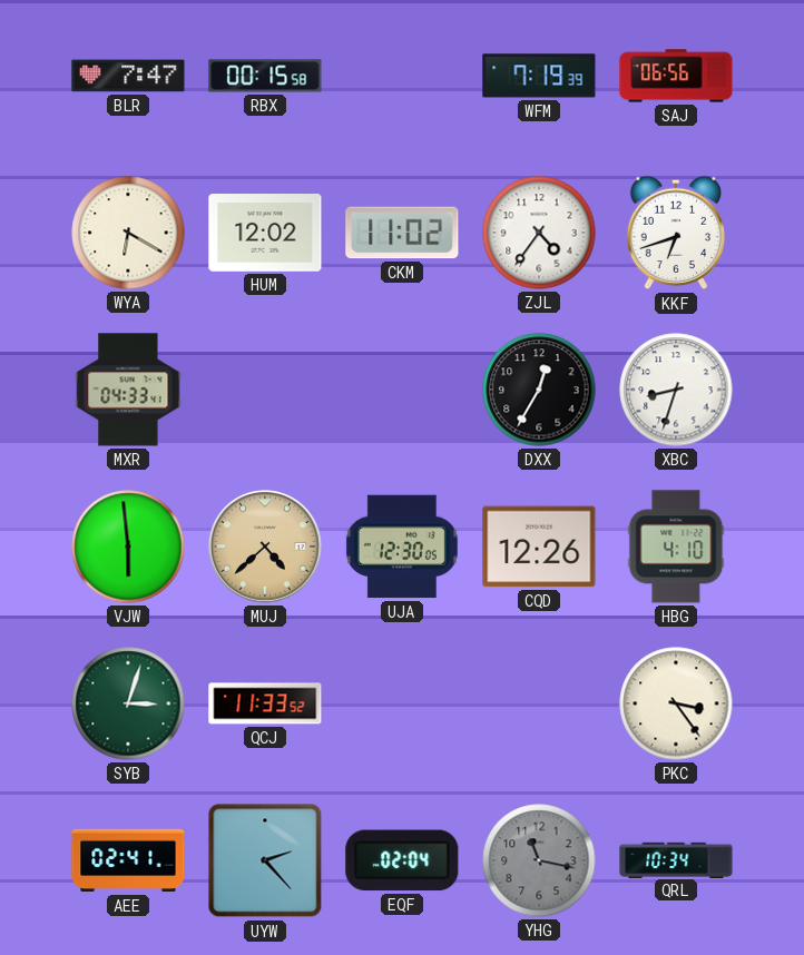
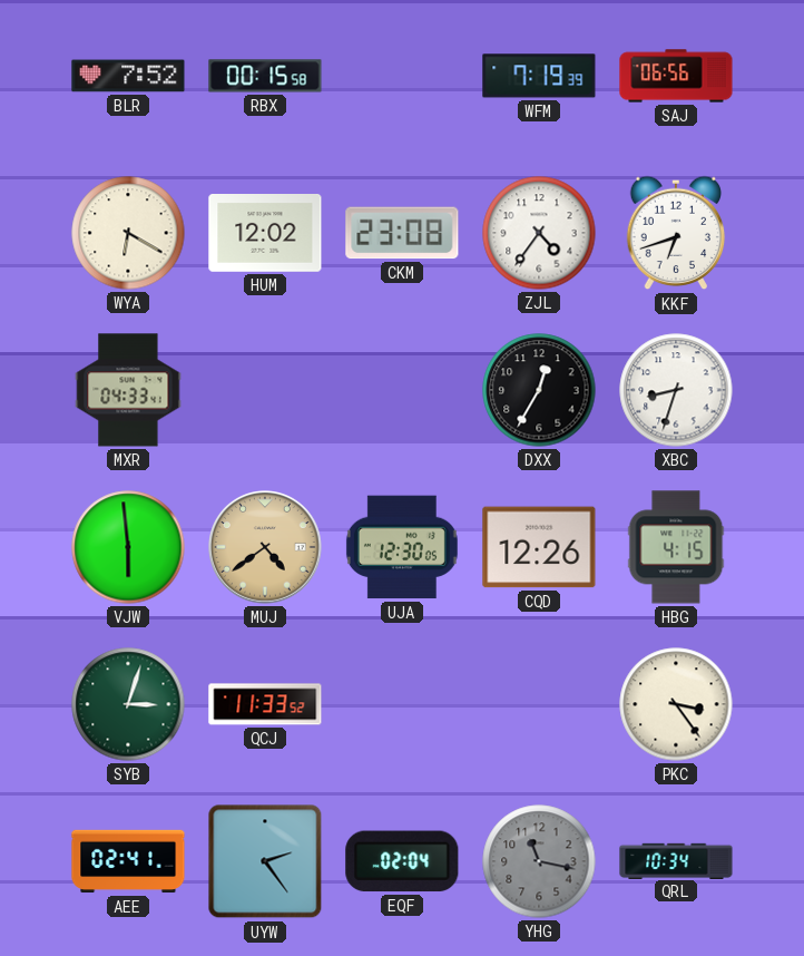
BLR: 7:47 -> 7:52 (128, 76)
CKM: 11:02 -> 23:08 (402, 233)
MUJ: 4:38 -> 4:39 (265, 547)
HBG: 4:10 -> 4:15 (676, 547)
UYW: 2:23 -> 2:24 (265, 861)
